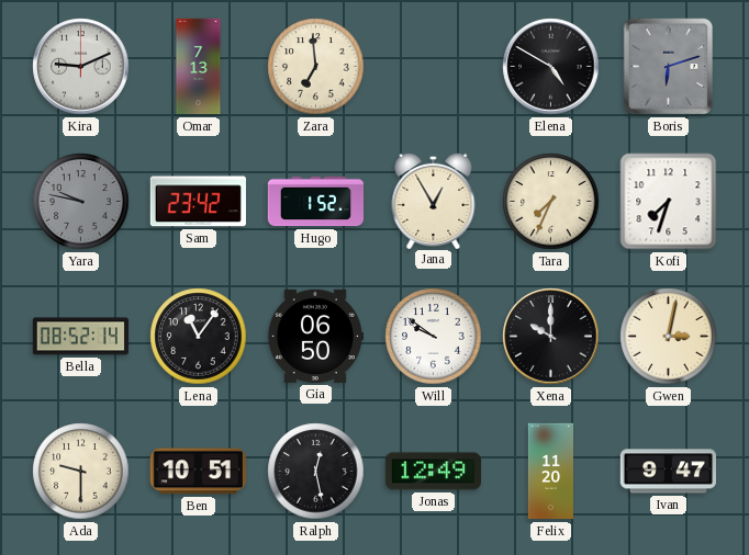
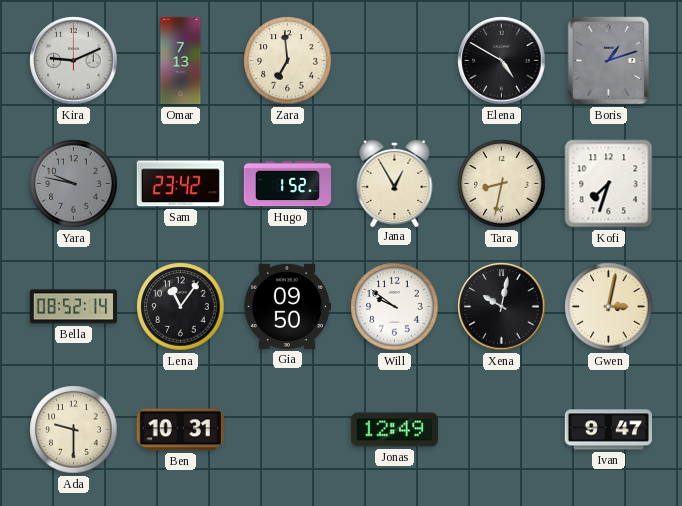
Boris: 6:12 -> 1:12 (609, 61)
Tara: 7:34 -> 8:32 (502, 184)
Gia: 06:50 -> 09:50 (286, 306)
Xena: 10:00 -> 10:02 (502, 307)
Ben: 10:51 -> 10:31 (180, 430)
Ralph: 12:28 -> none (316, 472)
Felix: 11:20 -> none (550, 472)
